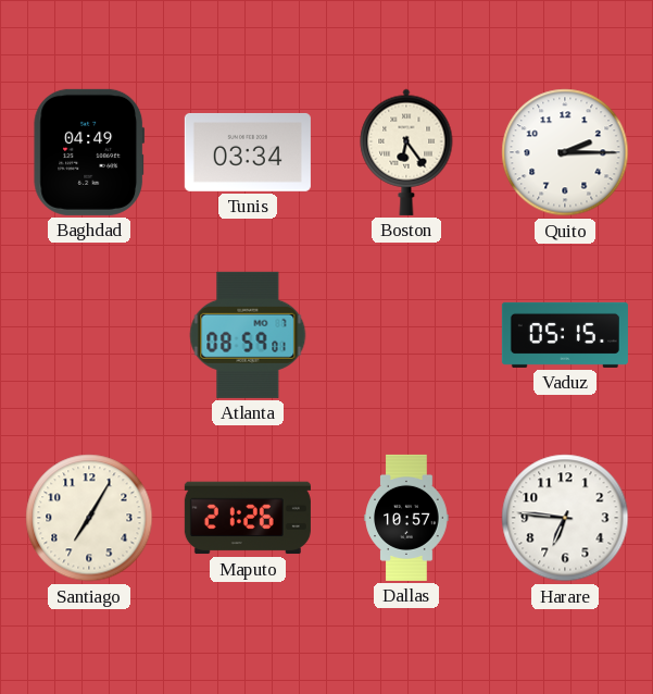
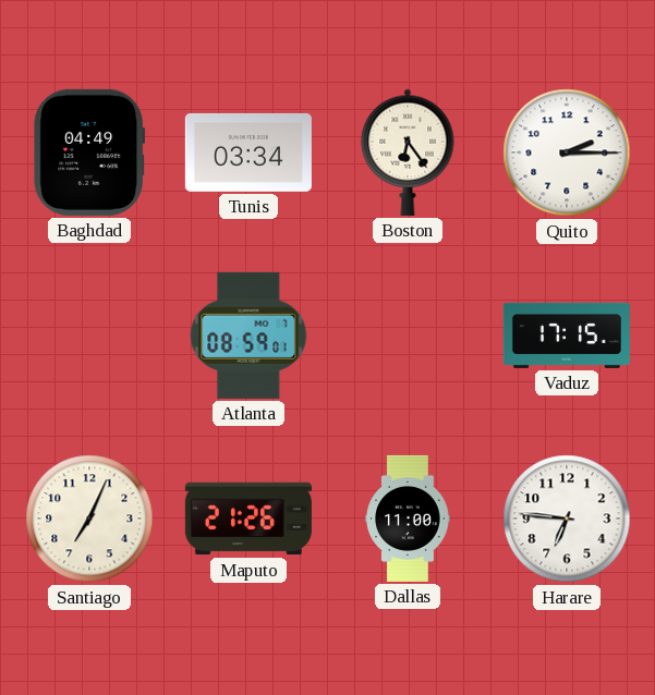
Vaduz: 05:15 -> 17:15 (567, 336)
Santiago: 7:05 -> 7:04 (89, 519)
Dallas: 10:57 -> 11:00 (408, 519)
